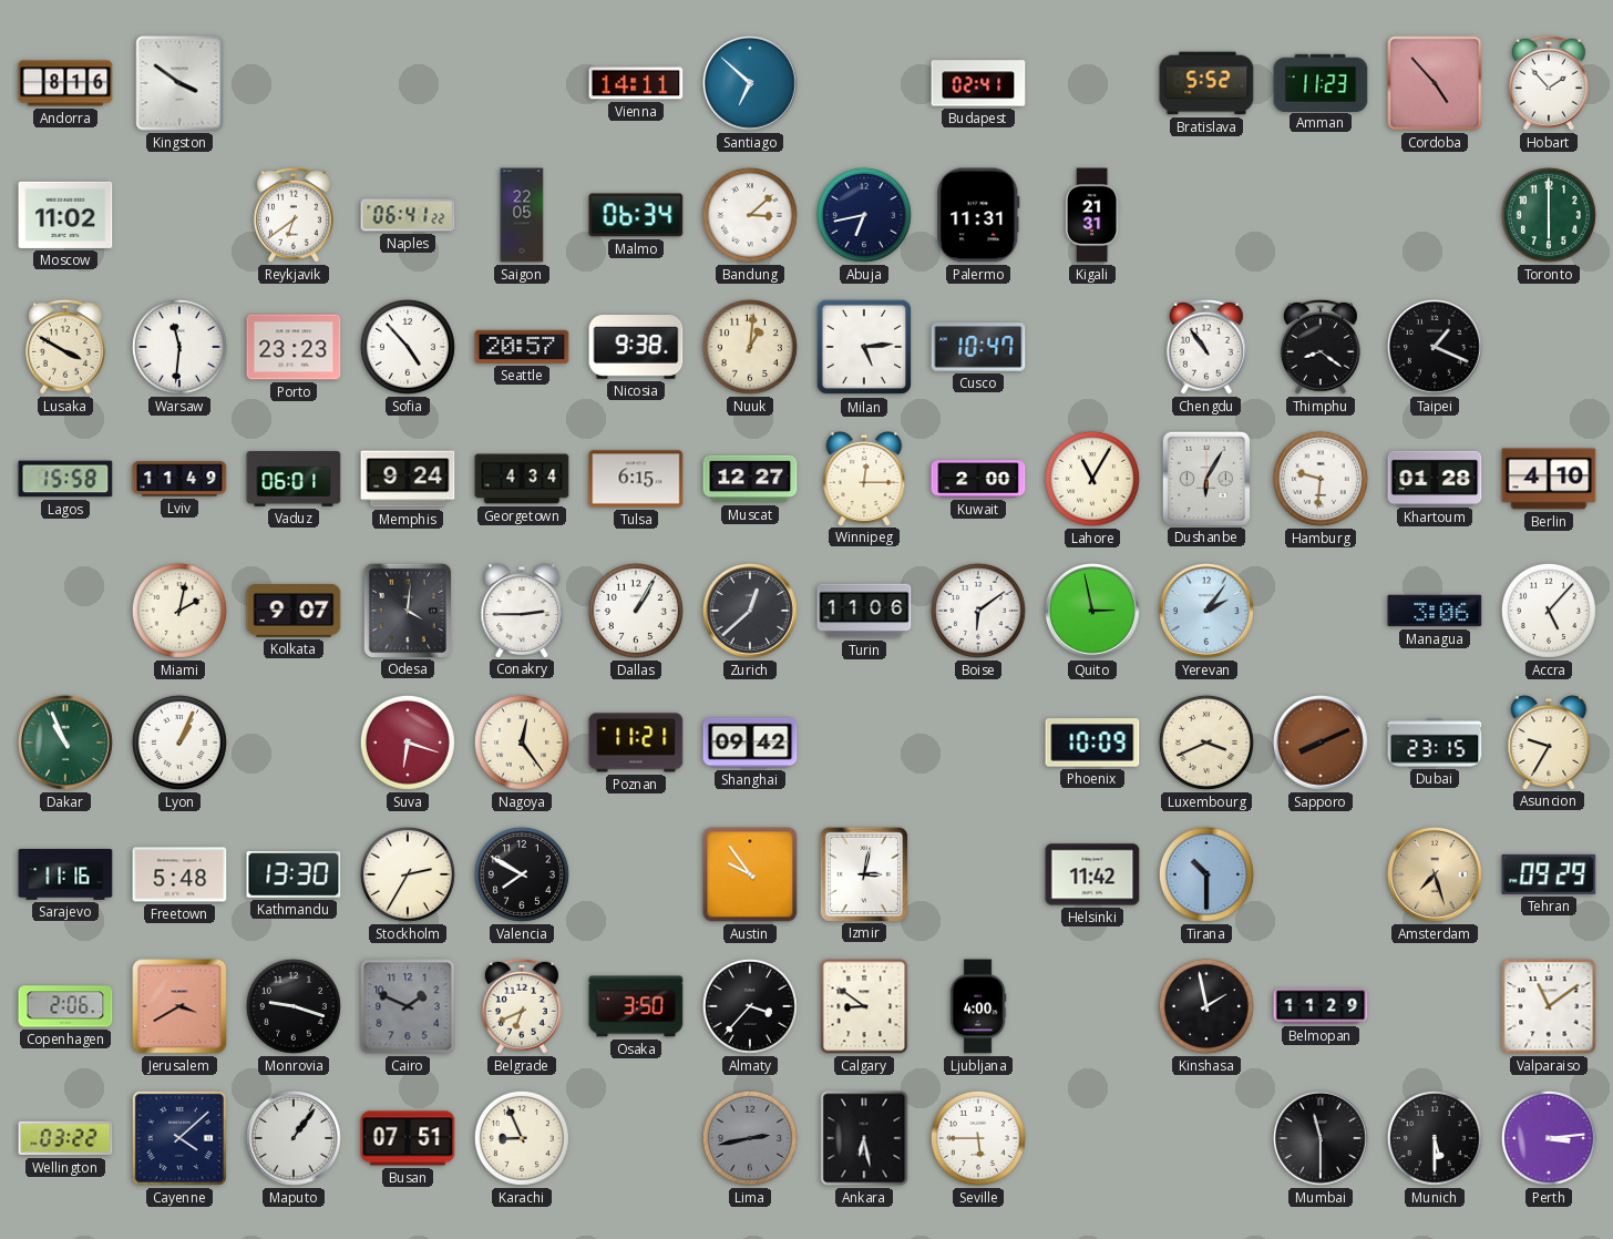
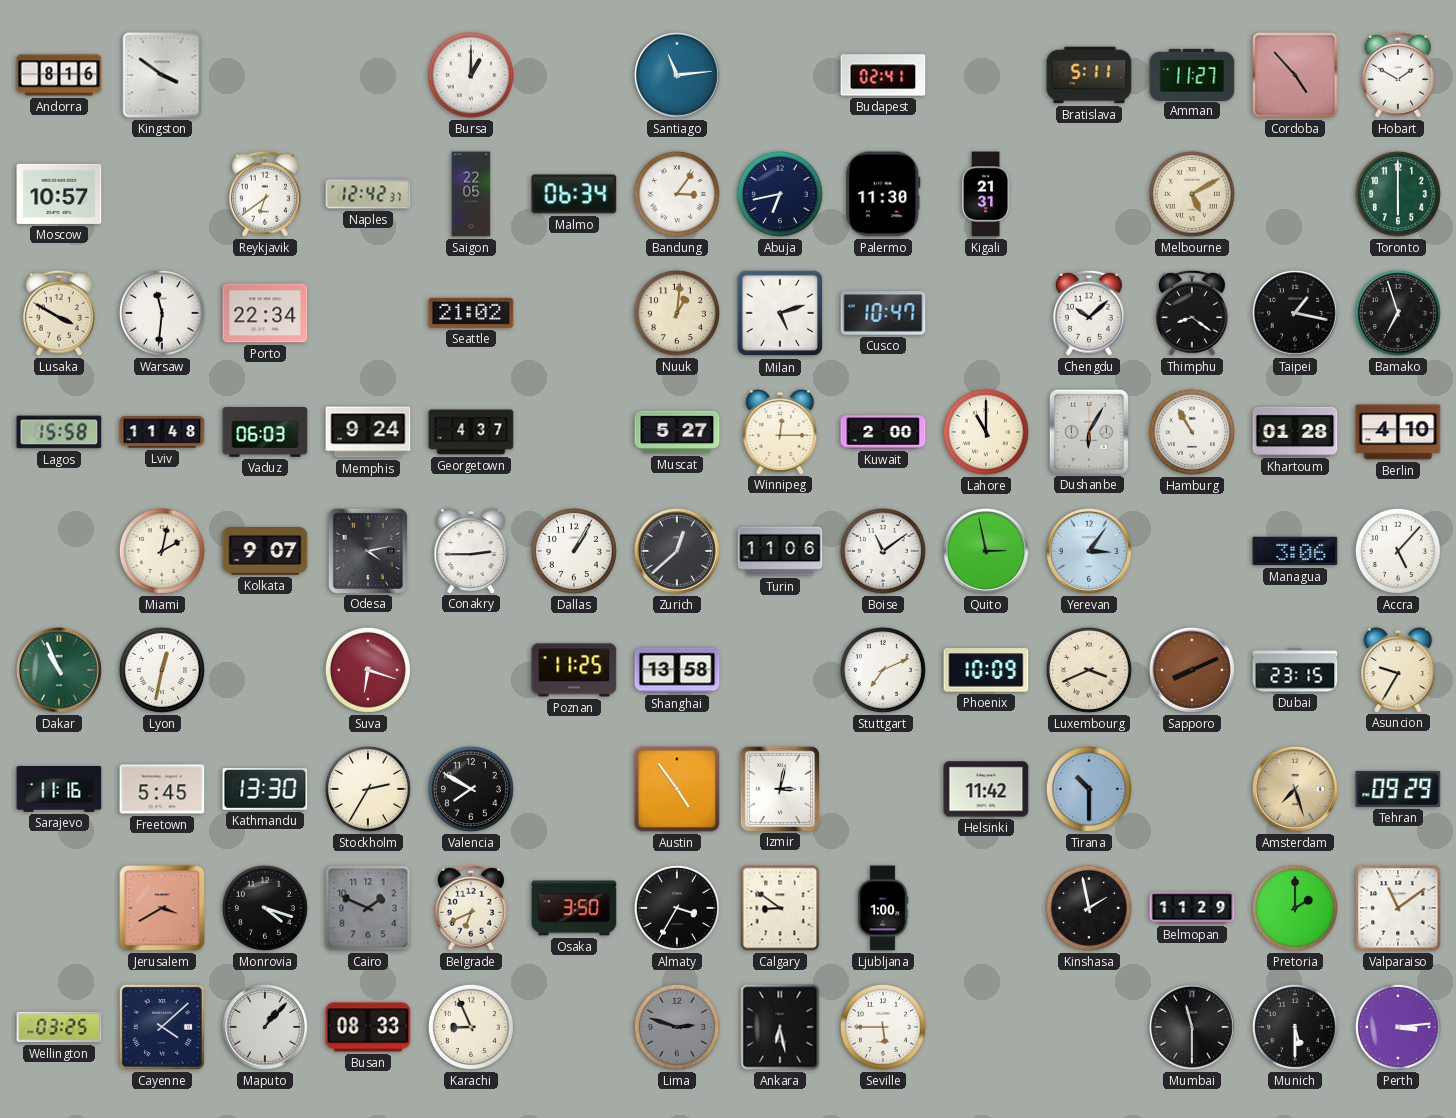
Bursa: none -> 1:00 (471, 75)
Vienna: 14:11 -> none (636, 83)
Santiago: 6:52 -> 11:14 (677, 75)
Bratislava: 5:52 -> 5:11 (1089, 75)
Amman: 11:23 -> 11:27 (1192, 74)
Hobart: 1:53 -> 1:50 (1398, 75)
Moscow: 11:02 -> 10:57 (59, 194)
Naples: 06:41 -> 12:42 (368, 194)
Bandung: 3:08 -> 3:06 (677, 194)
Palermo: 11:31 -> 11:30 (883, 194)
Melbourne: none -> 5:10 (1192, 194)
Porto: 23:23 -> 22:34 (265, 313)
Sofia: 4:53 -> none (408, 347)
Seattle: 20:57 -> 21:02 (471, 313)
Nicosia: 9:38 -> none (636, 348)
Milan: 5:14 -> 5:12 (780, 313)
Chengdu: 10:54 -> 10:08 (1089, 313)
Taipei: 1:19 -> 1:17 (1295, 313)
Bamako: none -> 6:57 (1398, 313)
Lviv: 11:49 -> 11:48 (162, 432)
Vaduz: 06:01 -> 06:03 (265, 432)
Georgetown: 4:34 -> 4:37 (471, 432)
Tulsa: 6:15 -> none (636, 479)
Muscat: 12:27 -> 5:27 (677, 432)
Lahore: 11:05 -> 11:00 (986, 432)
Hamburg: 9:31 -> 10:55 (1192, 432)
Odesa: 4:01 -> 4:13 (367, 550)
Boise: 6:09 -> 11:09 (883, 551)
Yerevan: 2:06 -> 3:06 (1089, 551)
Lyon: 1:04 -> 12:32 (162, 670)
Nagoya: 12:24 -> none (522, 743)
Poznan: 11:21 -> 11:25 (574, 670)
Shanghai: 09:42 -> 13:58 (677, 670)
Stuttgart: none -> 7:11 (883, 670)
Freetown: 5:48 -> 5:45 (162, 789)
Austin: 9:54 -> 4:54 (677, 789)
Copenhagen: 2:06 -> none (65, 1006)
Monrovia: 9:18 -> 4:18 (265, 908)
Almaty: 3:37 -> 3:35 (677, 908)
Ljubljana: 4:00 -> 1:00 (883, 908)
Pretoria: none -> 2:00 (1295, 908)
Wellington: 03:22 -> 03:25 (59, 1027)
Maputo: 1:06 -> 1:07 (265, 1027)
Busan: 07:51 -> 08:33 (368, 1027)
Lima: 2:43 -> 2:48 (677, 1027)
